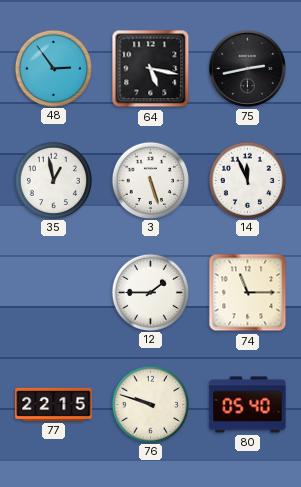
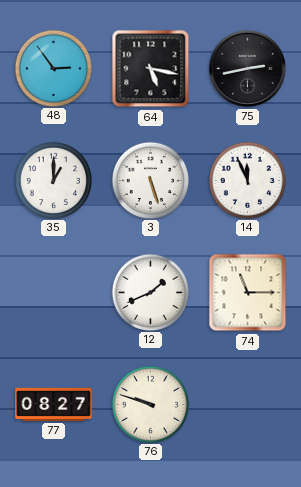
35: 12:58 -> 1:00 (53, 180)
12: 1:45 -> 1:41 (150, 292)
77: 22:15 -> 08:27 (54, 404)
80: 05:40 -> none (248, 405)
